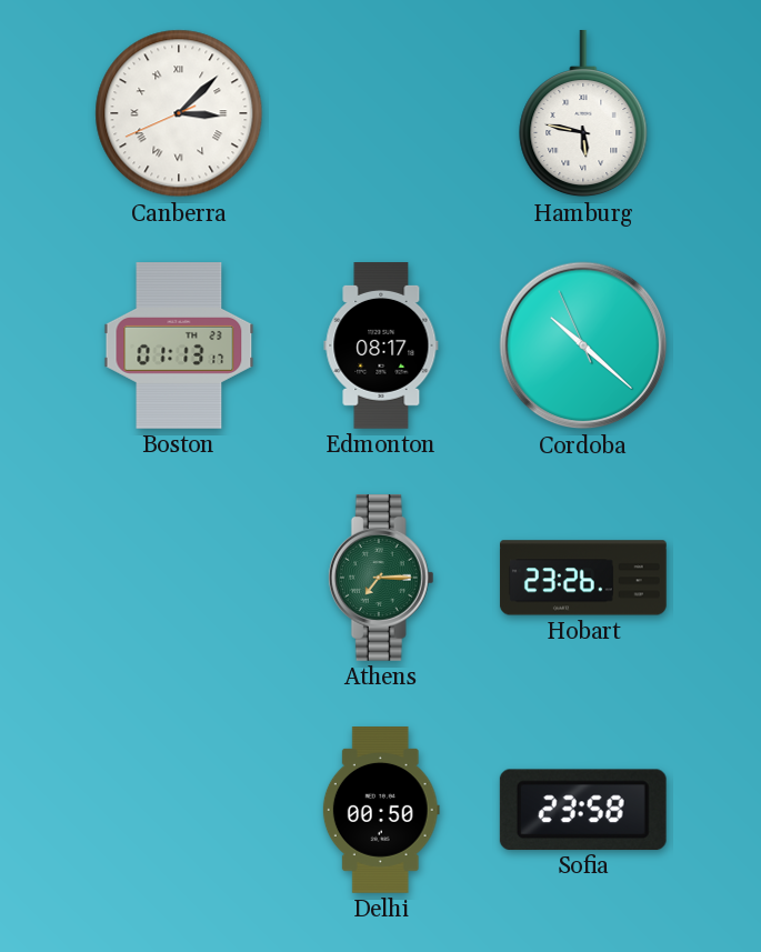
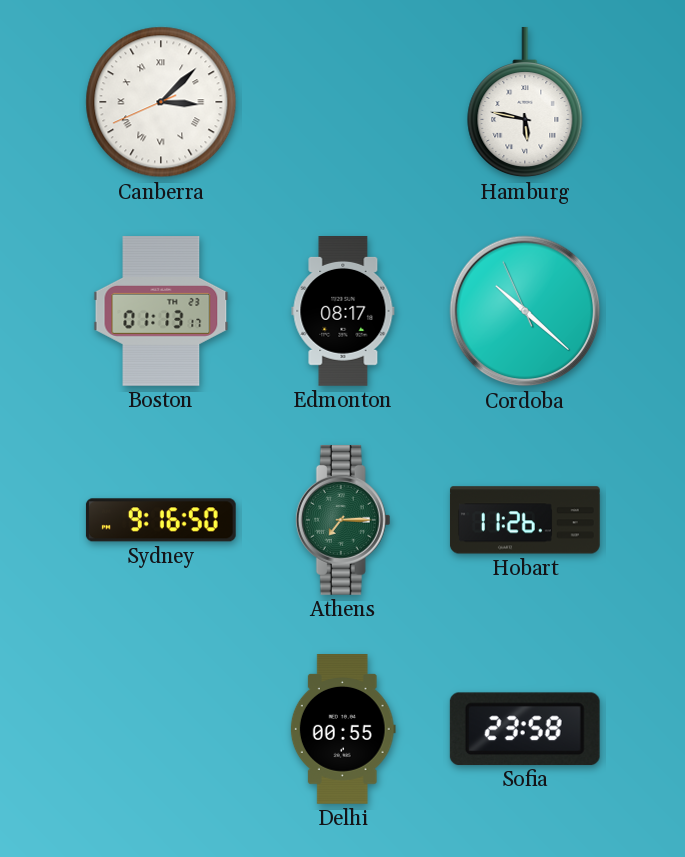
Sydney: none -> 9:16 (161, 520)
Hobart: 23:26 -> 11:26 (525, 520)
Delhi: 00:50 -> 00:55 (343, 730)
